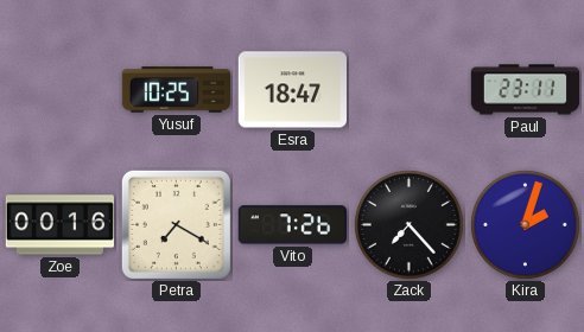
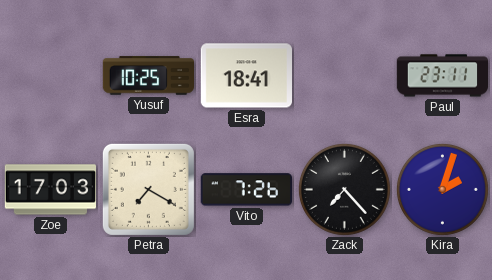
Esra: 18:47 -> 18:41 (246, 76)
Zoe: 00:16 -> 17:03 (50, 190)
